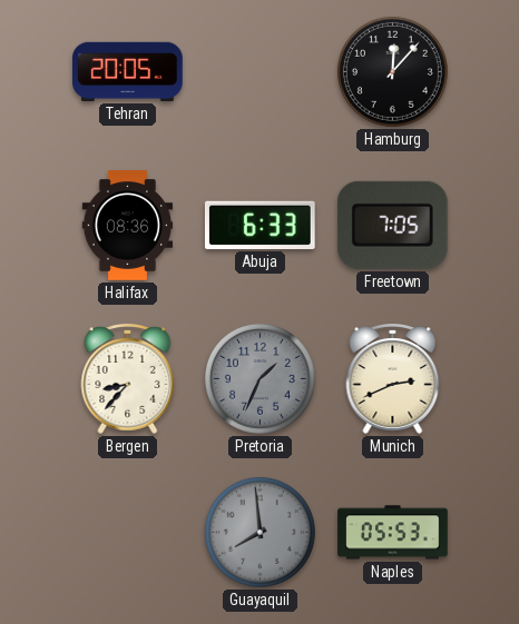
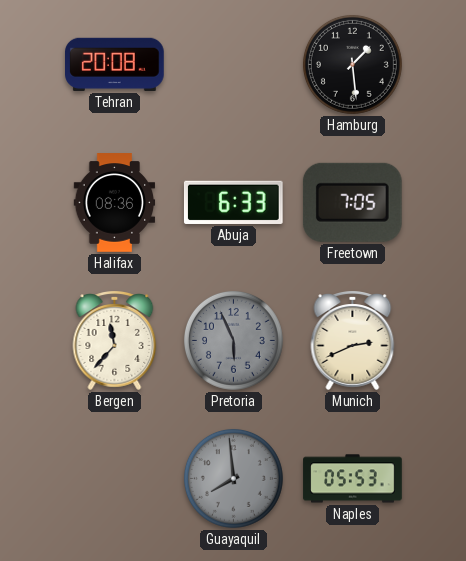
Tehran: 20:05 -> 20:08 (115, 64)
Hamburg: 12:07 -> 1:29 (352, 64)
Bergen: 8:37 -> 11:37 (115, 340)
Pretoria: 1:34 -> 5:56 (233, 340)
